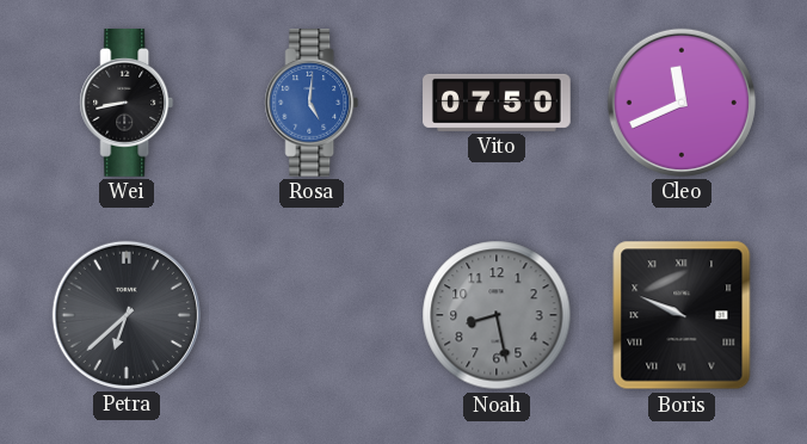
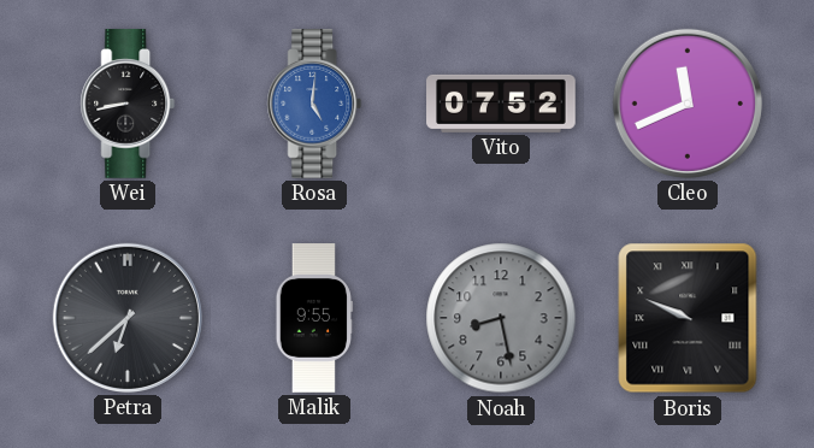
Vito: 07:50 -> 07:52 (501, 104)
Malik: none -> 9:55 (313, 318)
